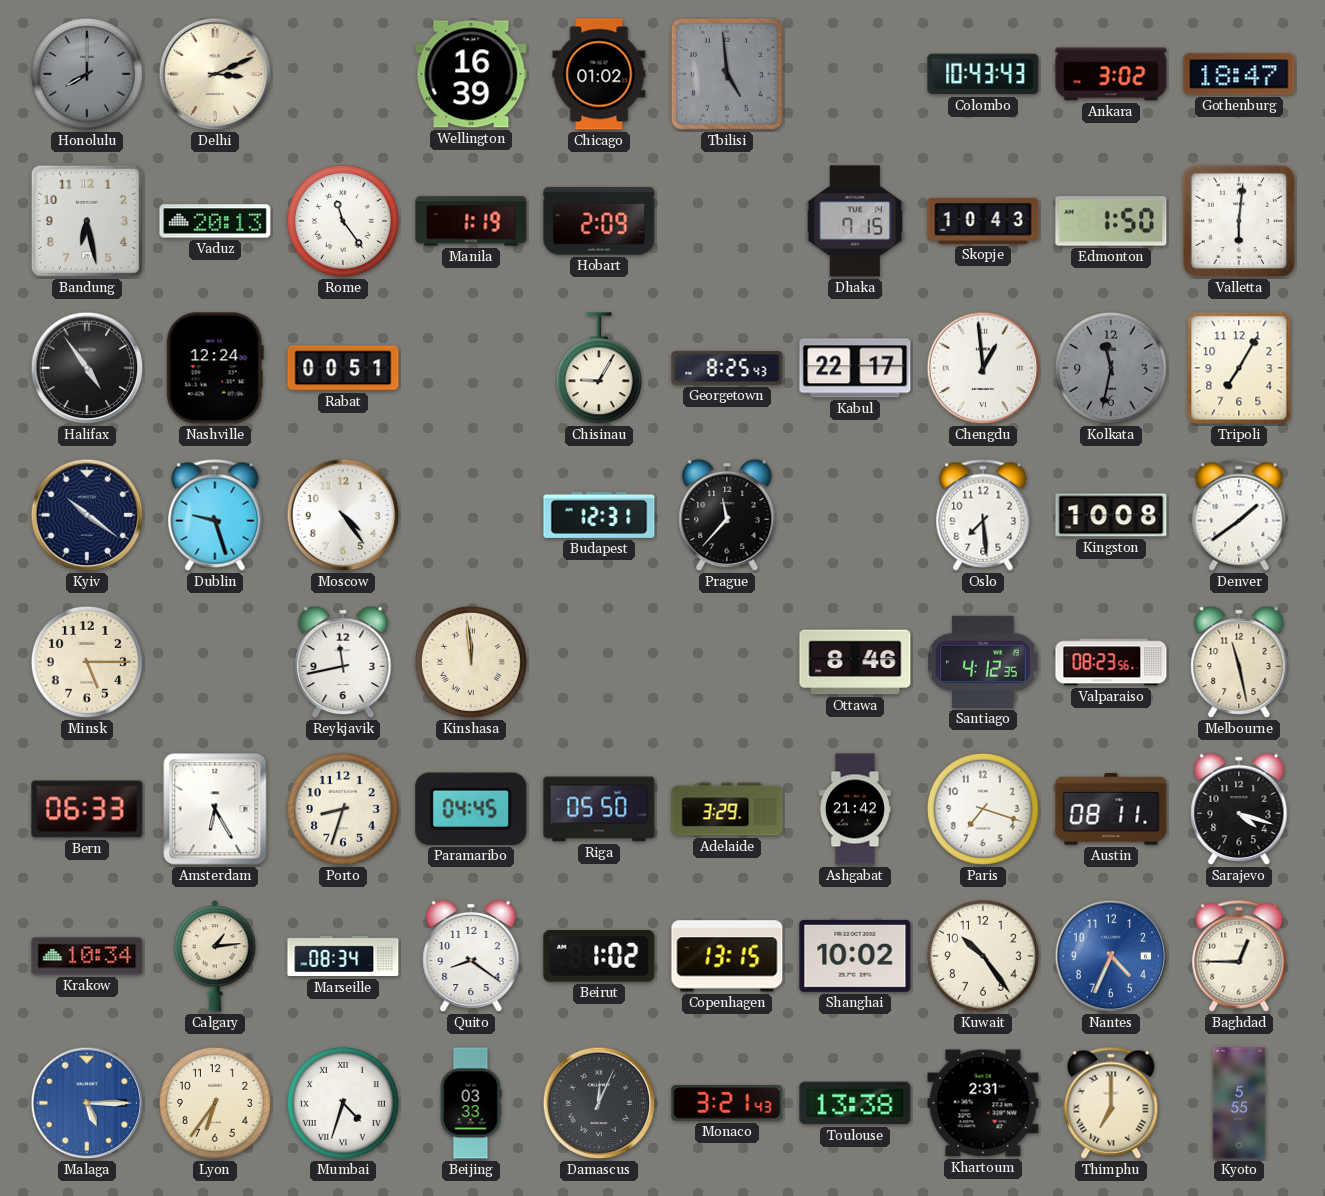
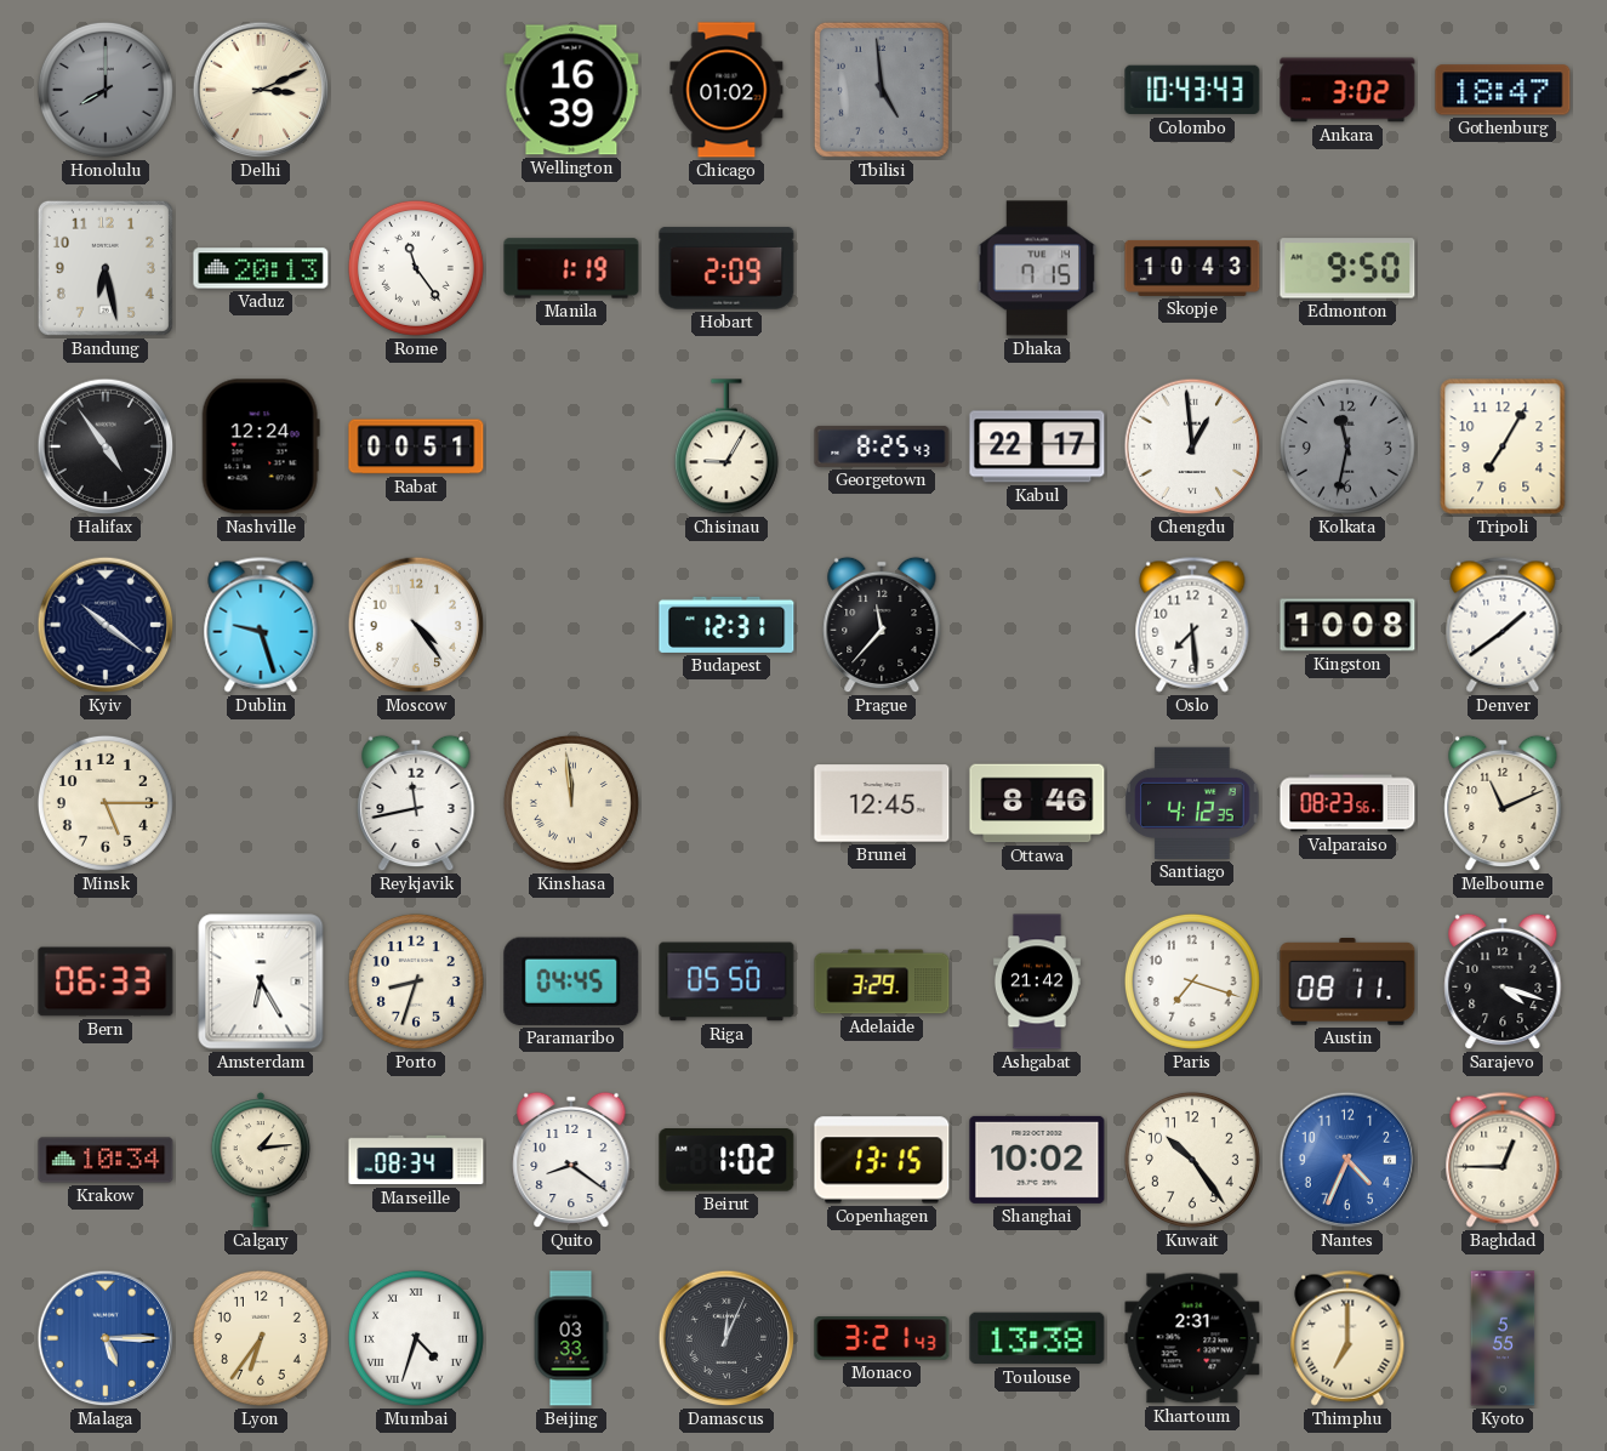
Edmonton: 1:50 -> 9:50 (1347, 268)
Valletta: 6:01 -> none (1239, 221)
Brunei: none -> 12:45 (882, 803)
Melbourne: 11:28 -> 11:11 (1503, 803)
